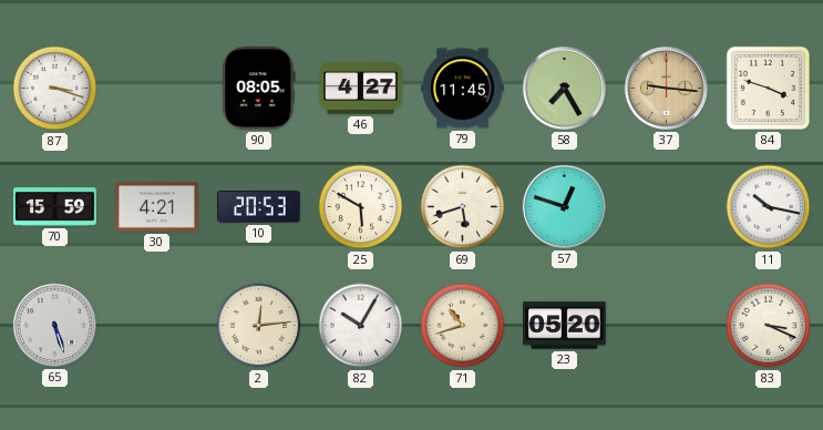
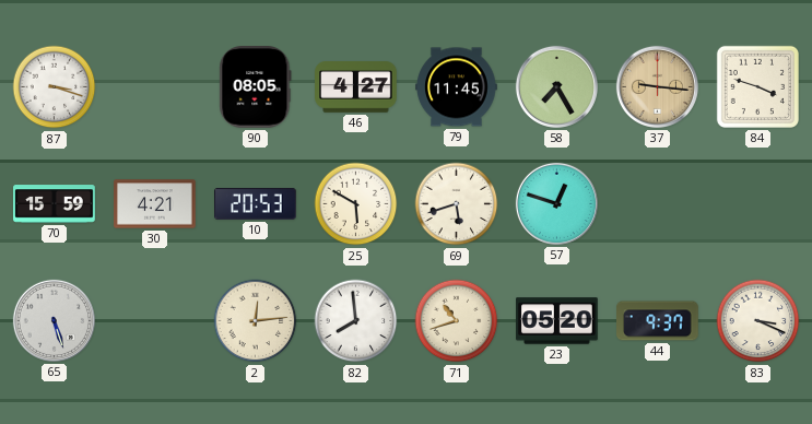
11: 10:17 -> none (769, 207)
82: 10:05 -> 7:59 (356, 321)
44: none -> 9:37 (658, 321)
